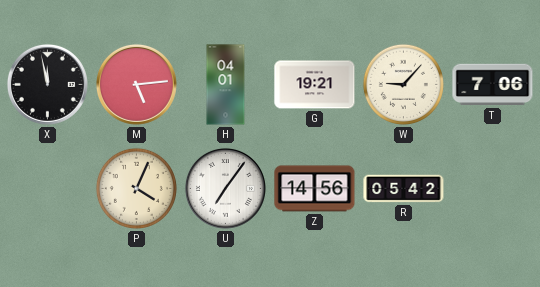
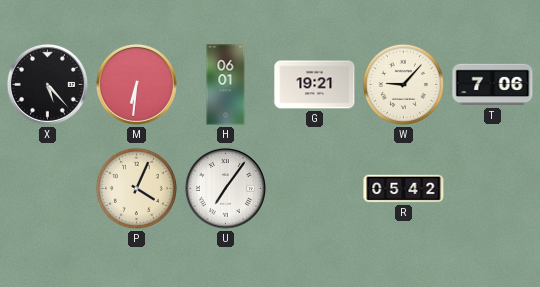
X: 11:58 -> 5:23 (47, 84)
M: 5:14 -> 6:31 (136, 84)
H: 04:01 -> 06:01 (226, 85)
Z: 14:56 -> none (315, 189)
